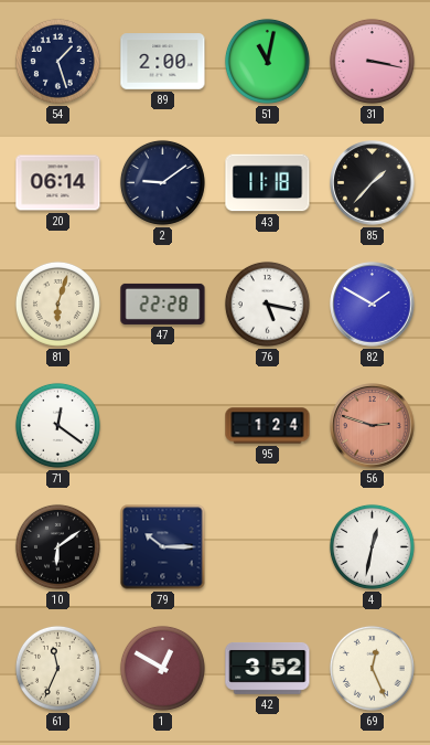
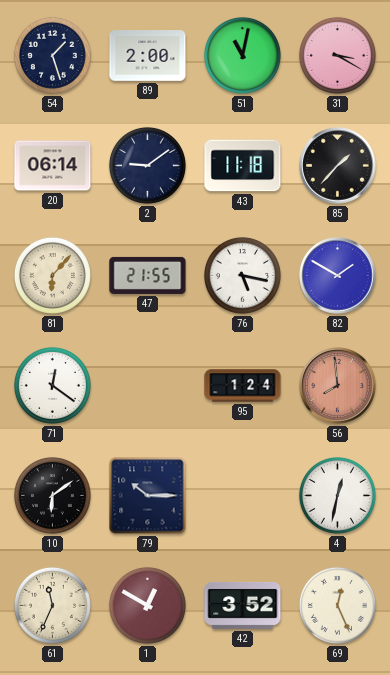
31: 3:17 -> 3:20 (337, 55)
81: 6:03 -> 6:07 (52, 275)
47: 22:28 -> 21:55 (148, 275)
56: 2:48 -> 7:59 (338, 386)
